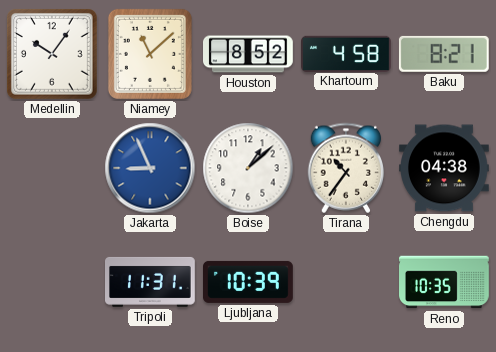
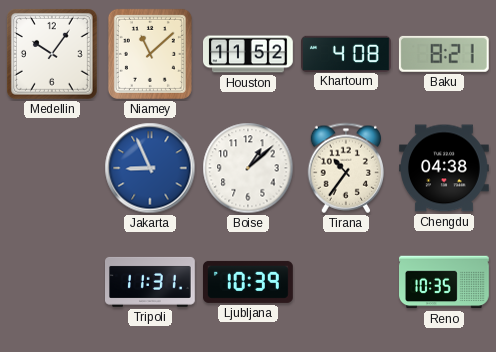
Houston: 8:52 -> 11:52 (249, 54)
Khartoum: 4:58 -> 4:08 (347, 53)
